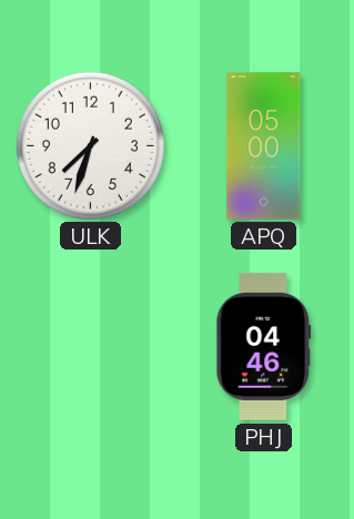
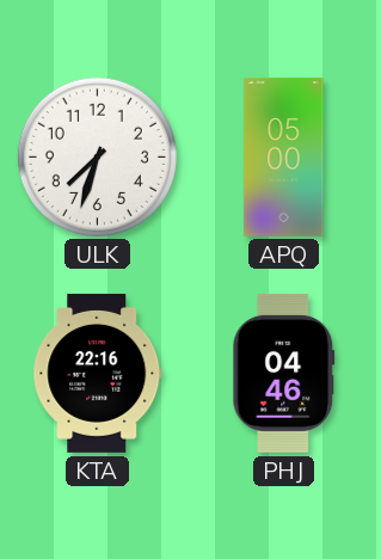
KTA: none -> 22:16 (98, 373)
